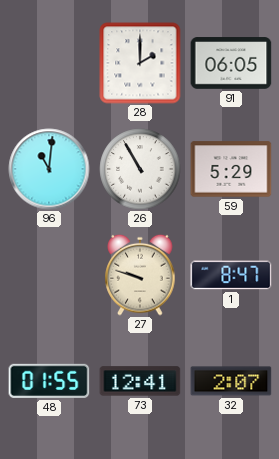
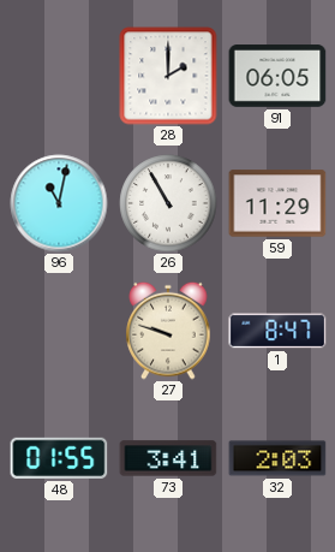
96: 11:01 -> 11:02 (59, 203)
59: 5:29 -> 11:29 (277, 203)
73: 12:41 -> 3:41 (168, 458)
32: 2:07 -> 2:03 (277, 458)
